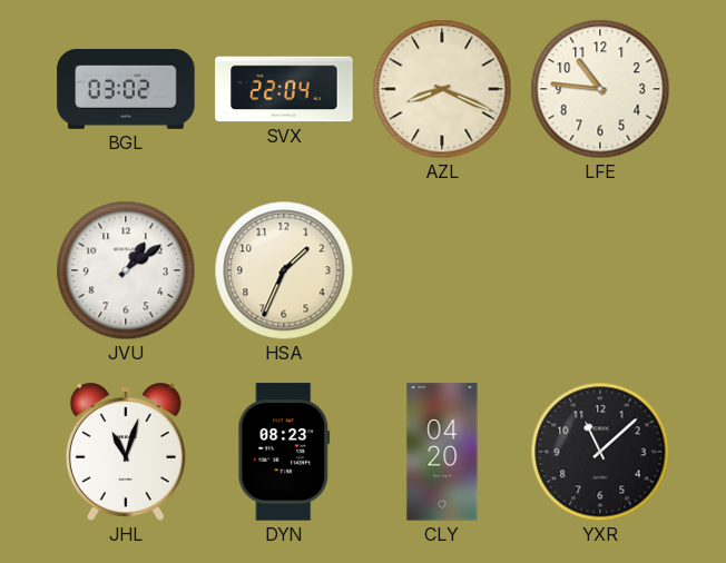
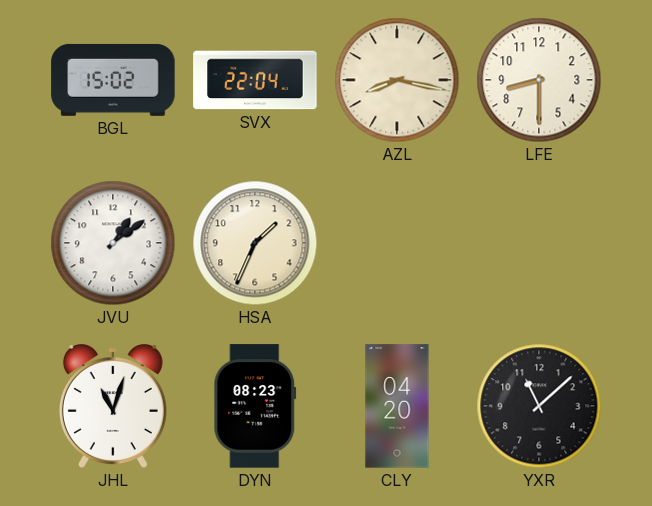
BGL: 03:02 -> 15:02 (113, 80)
AZL: 8:19 -> 8:17 (397, 80)
LFE: 10:46 -> 8:30 (539, 80)
